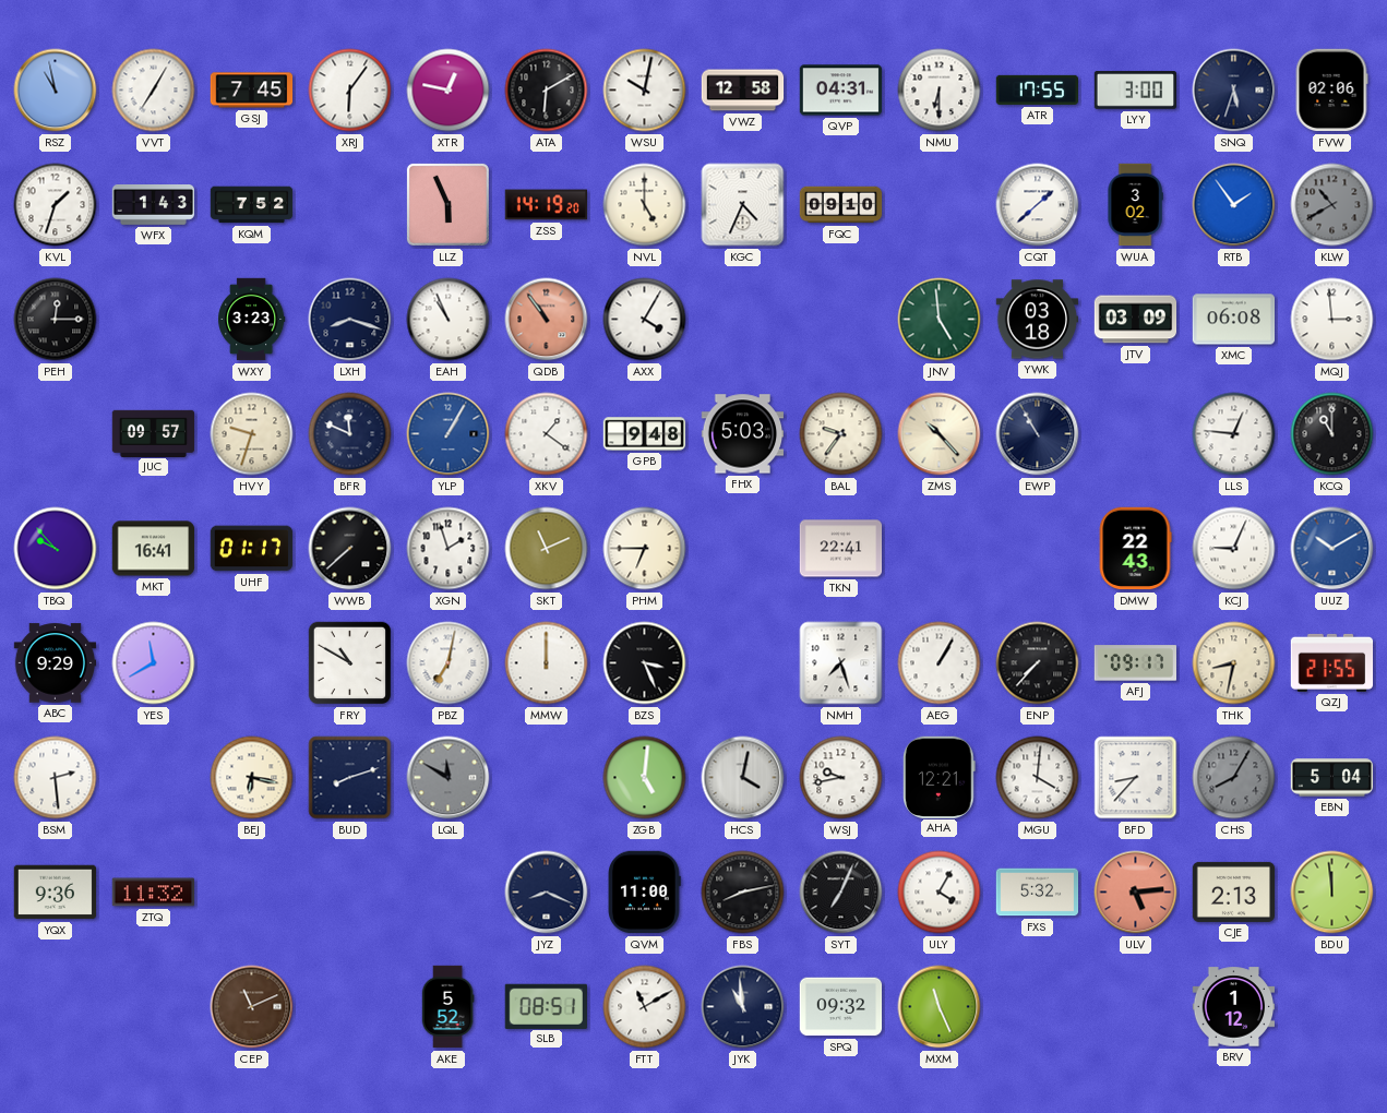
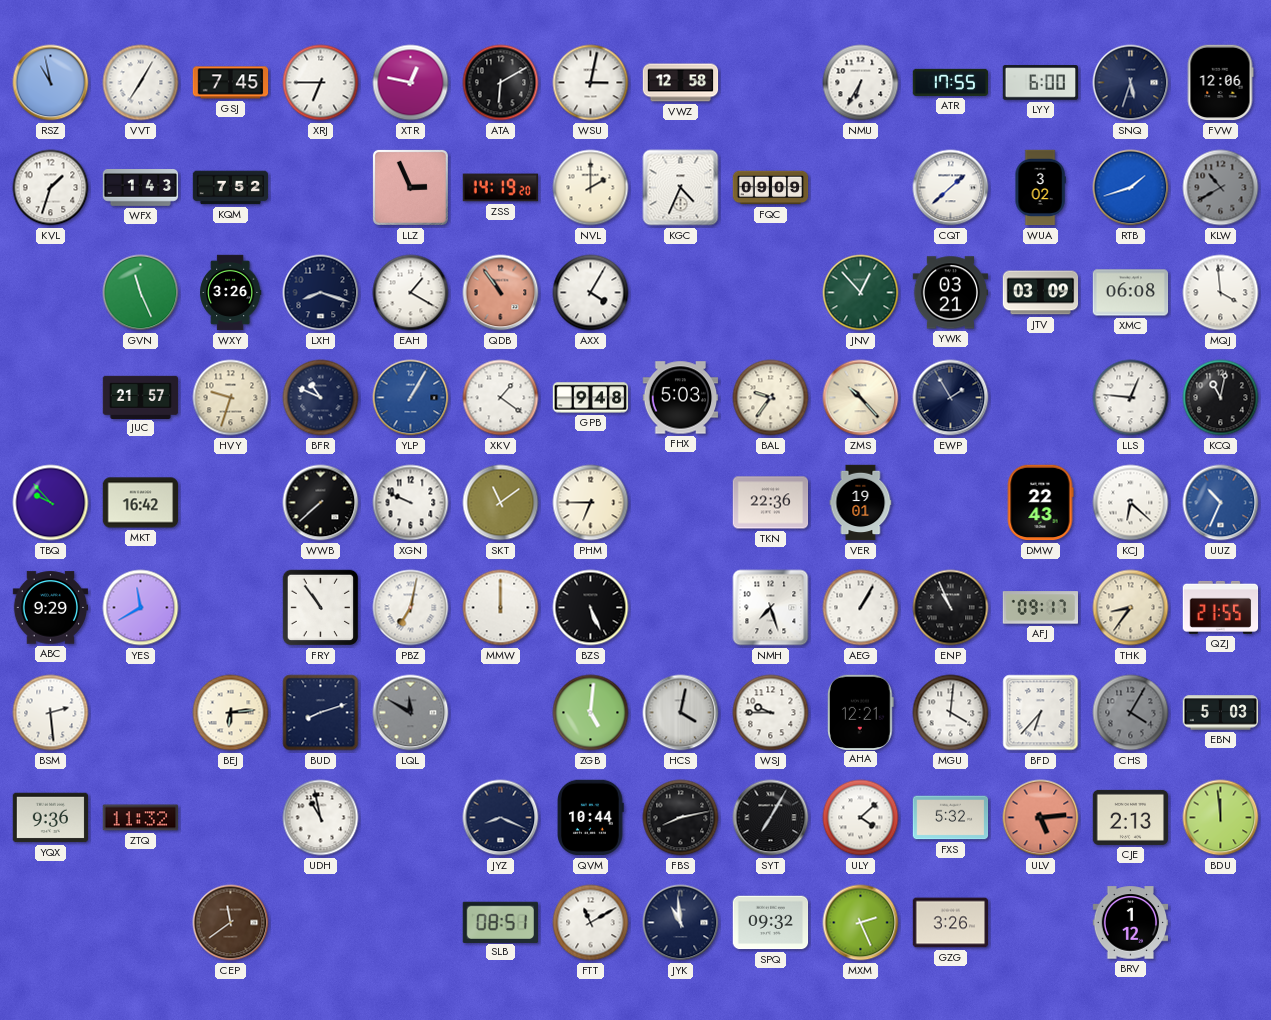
XRJ: 6:06 -> 6:45 (321, 83)
WSU: 10:02 -> 3:02 (591, 83)
QVP: 04:31 -> none (841, 91)
NMU: 6:30 -> 6:35 (861, 83)
LYY: 3:00 -> 6:00 (1041, 83)
FVW: 02:06 -> 12:06 (1220, 83)
LLZ: 5:56 -> 2:56 (410, 187)
NVL: 5:00 -> 2:00 (591, 188)
FQC: 09:10 -> 09:09 (771, 188)
RTB: 1:54 -> 1:42 (1131, 188)
PEH: 12:15 -> none (56, 320)
GVN: none -> 11:26 (141, 293)
WXY: 3:23 -> 3:26 (231, 293)
EAH: 10:56 -> 1:20 (411, 293)
JNV: 4:59 -> 12:53 (861, 293)
YWK: 03:18 -> 03:21 (951, 293)
MQJ: 2:59 -> 3:59 (1221, 293)
JUC: 09:57 -> 21:57 (141, 397)
BFR: 11:49 -> 10:49 (321, 398)
EWP: 10:55 -> 1:55 (951, 398)
KCQ: 11:00 -> 11:02 (1221, 398)
MKT: 16:41 -> 16:42 (141, 503)
UHF: 01:17 -> none (252, 549)
XGN: 1:57 -> 9:49 (411, 503)
SKT: 11:11 -> 11:09 (501, 503)
TKN: 22:41 -> 22:36 (771, 503)
VER: none -> 19:01 (861, 503)
KCJ: 9:04 -> 6:22 (1131, 503)
UUZ: 10:10 -> 10:34 (1221, 503)
FRY: 10:50 -> 10:54 (320, 608)
BZS: 3:26 -> 5:26 (591, 608)
ENP: 7:37 -> 10:56 (951, 608)
THK: 8:32 -> 8:36 (1131, 608)
BEJ: 6:17 -> 6:14 (231, 713)
WSJ: 9:43 -> 9:45 (771, 713)
BFD: 8:37 -> 6:37 (1041, 713)
CHS: 8:05 -> 4:05 (1131, 713)
EBN: 5:04 -> 5:03 (1221, 713)
UDH: none -> 10:58 (321, 818)
QVM: 11:00 -> 10:44 (590, 818)
SYT: 7:04 -> 7:05 (771, 818)
ULY: 4:05 -> 4:08 (861, 818)
CEP: 11:11 -> 11:39 (231, 923)
AKE: 5:52 -> none (447, 1007)
MXM: 11:26 -> 2:26 (861, 923)
GZG: none -> 3:26 (951, 923)
